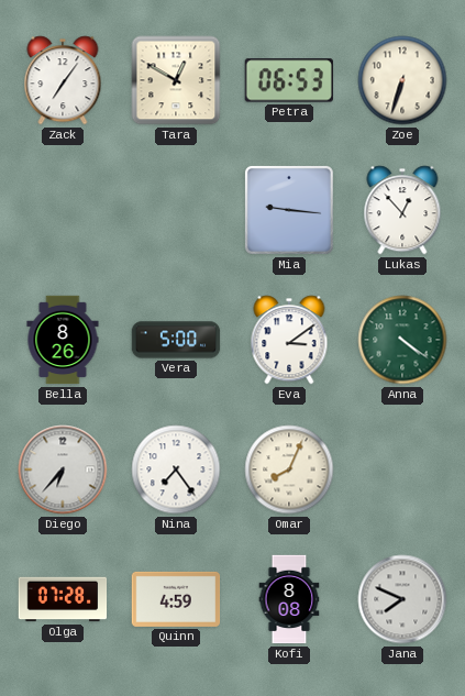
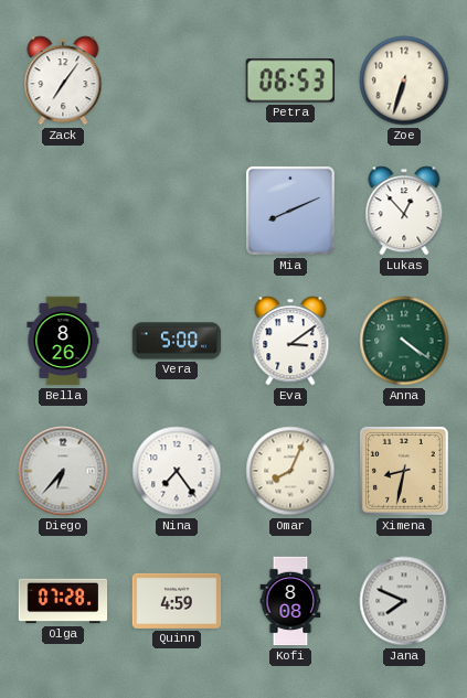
Tara: 12:50 -> none (176, 80)
Mia: 9:16 -> 8:11 (290, 211)
Ximena: none -> 8:32 (404, 471)
